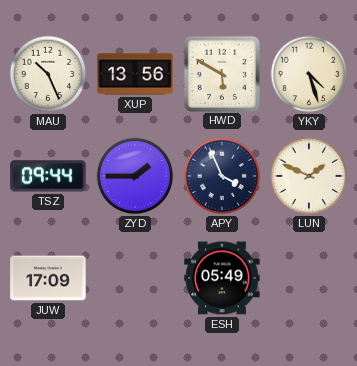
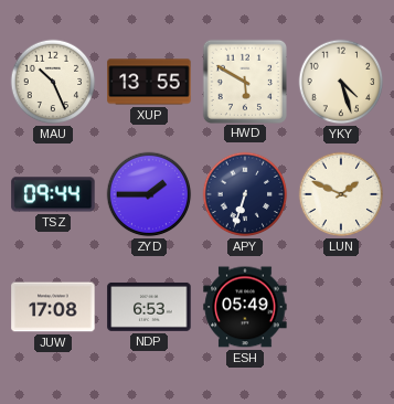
XUP: 13:56 -> 13:55 (149, 82)
APY: 3:56 -> 6:33 (245, 194)
JUW: 17:09 -> 17:08 (53, 307)
NDP: none -> 6:53 (149, 307)
